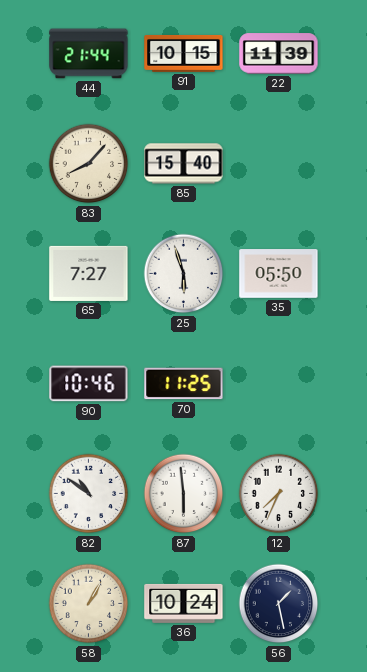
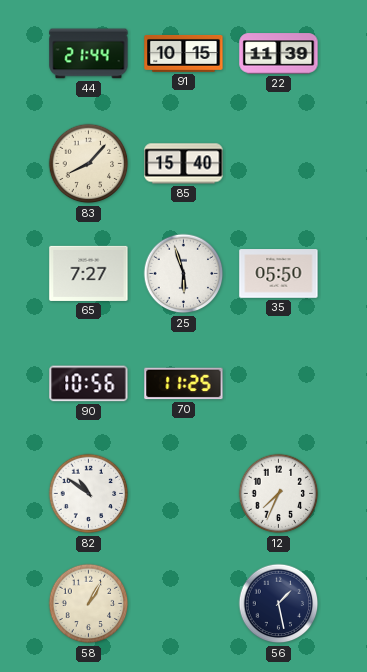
90: 10:46 -> 10:56 (89, 384)
87: 5:59 -> none (184, 494)
36: 10:24 -> none (184, 603)
